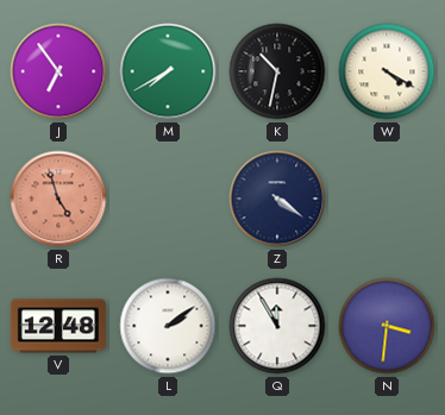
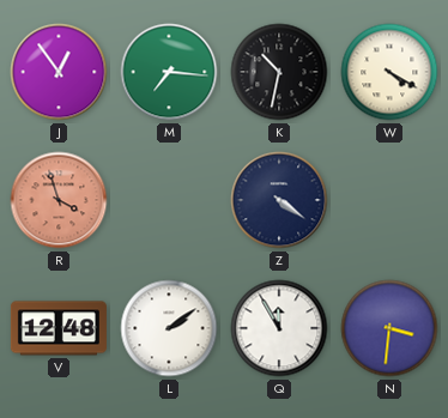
J: 6:54 -> 12:54 (59, 72)
M: 7:40 -> 7:16 (169, 72)
R: 4:57 -> 3:57 (59, 200)
